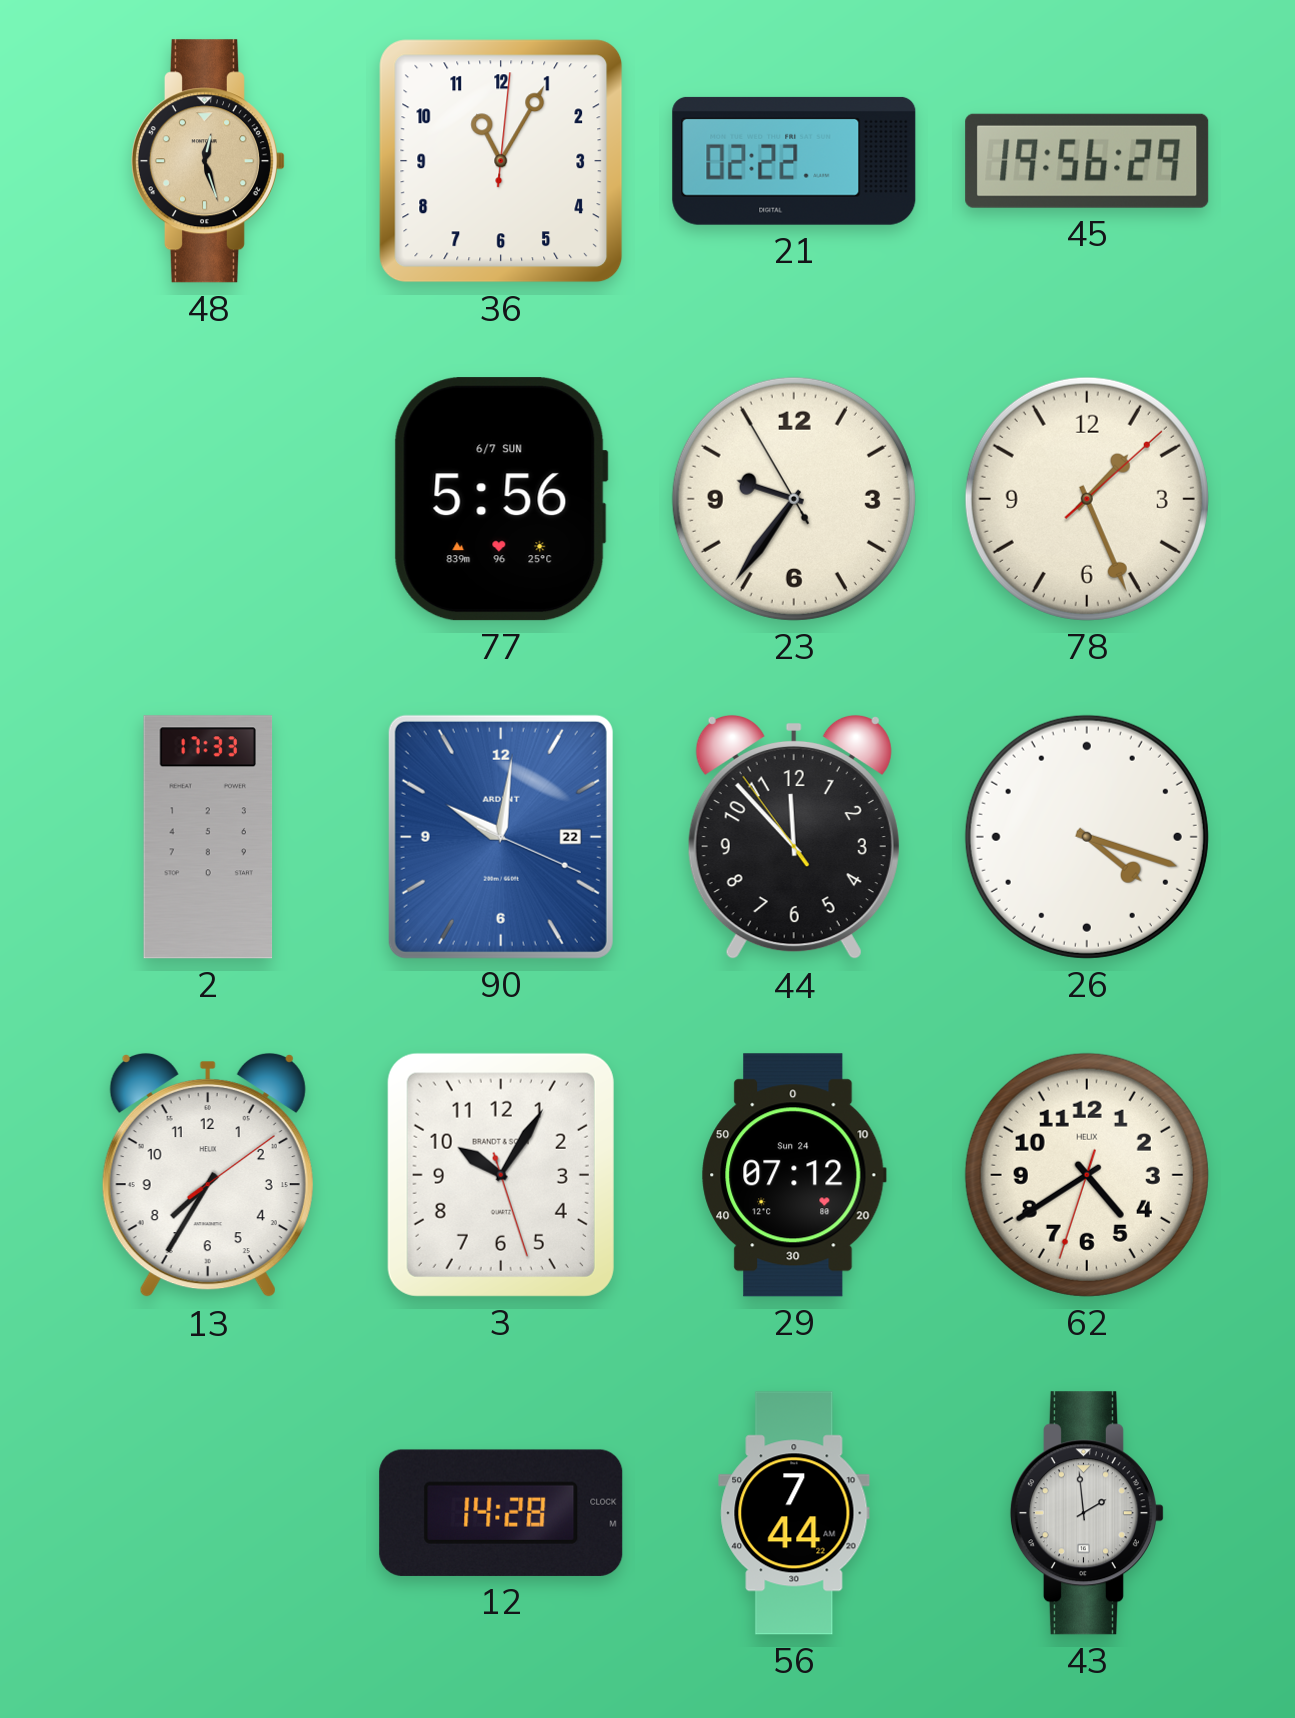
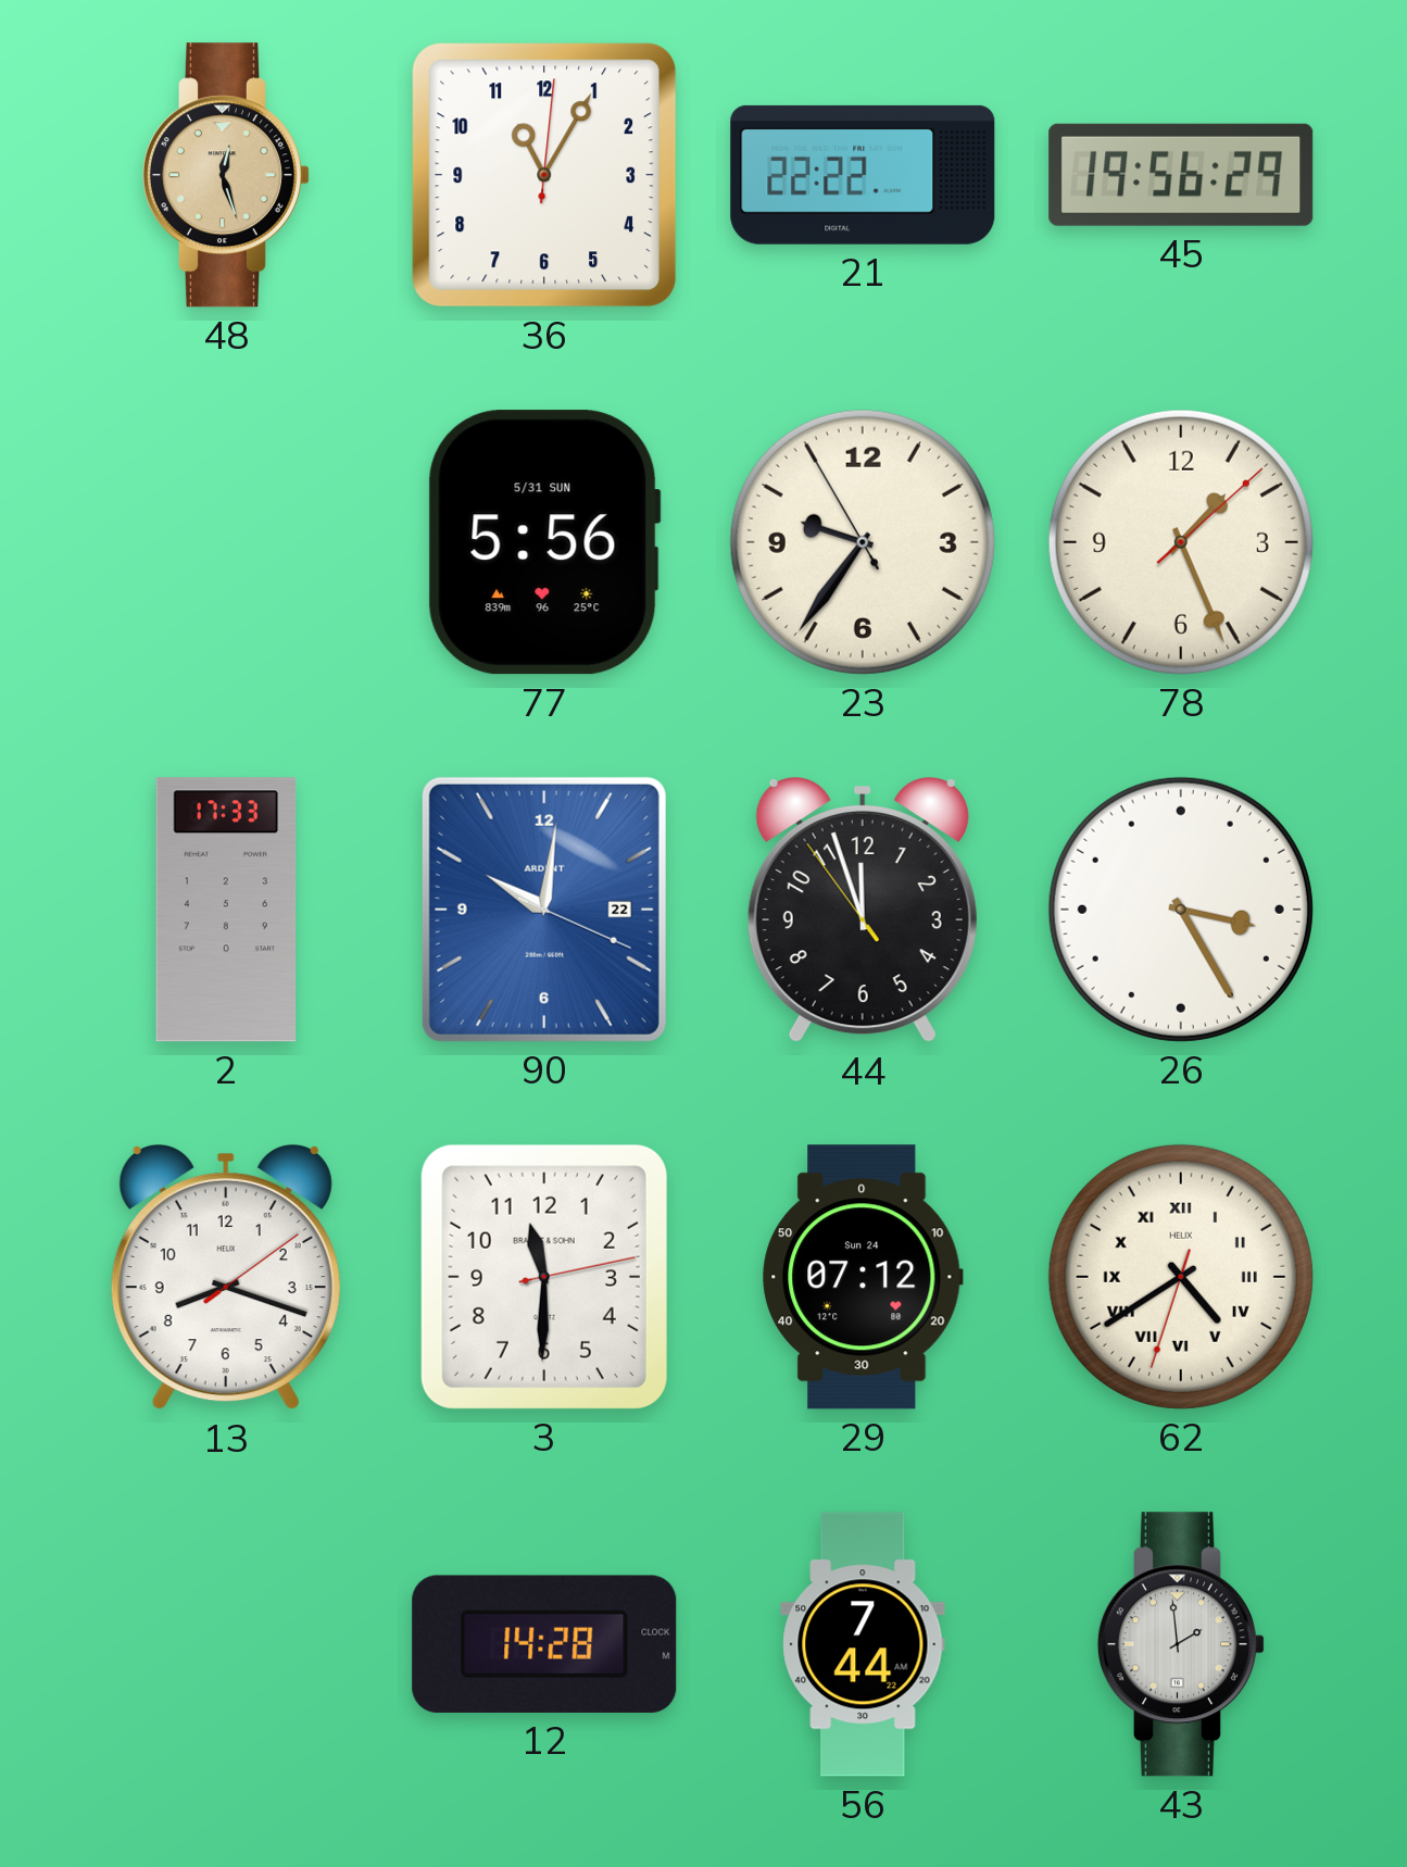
21: 02:22 -> 22:22 (863, 175)
77 date: 6/7 SUN -> 5/31 SUN (544, 542)
44: 11:52 -> 11:56 (863, 910)
26: 4:18 -> 3:25 (1181, 910)
13: 7:35 -> 8:18 (226, 1277)
3: 10:05 -> 11:30 (544, 1277)
62 numerals: Arabic -> Roman (1181, 1277)
